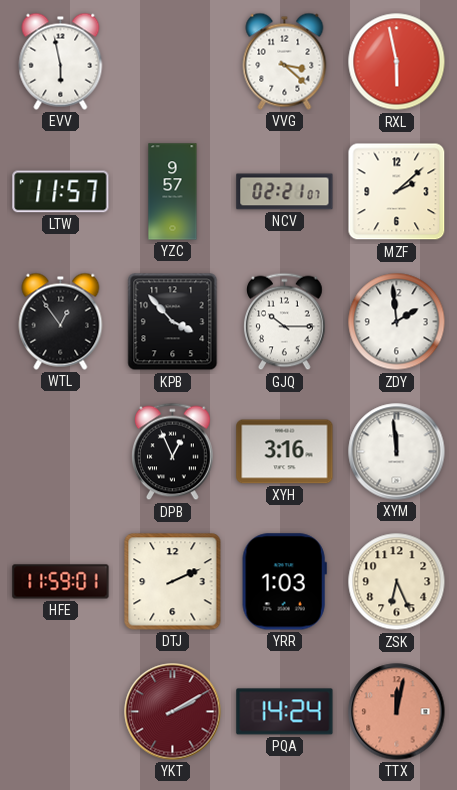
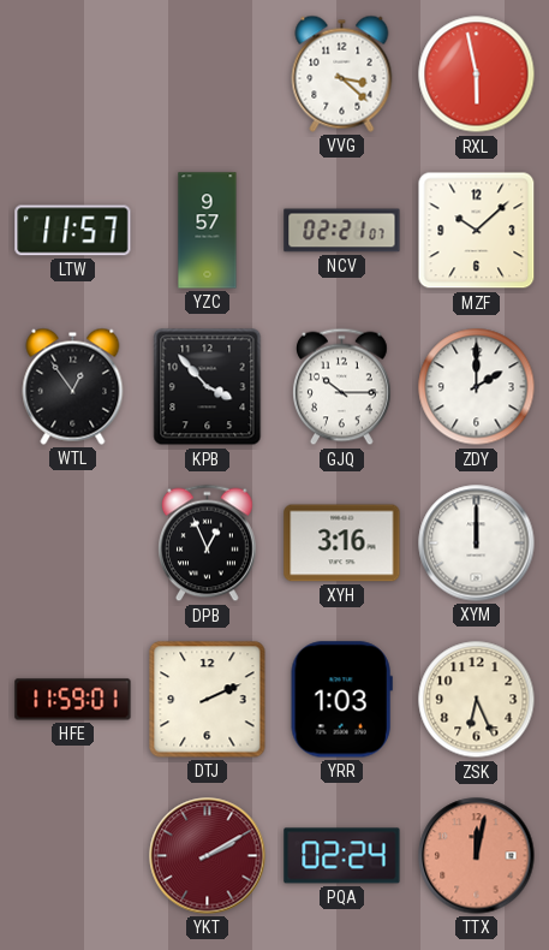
EVV: 5:58 -> none (61, 61)
MZF: 2:08 -> 10:08 (477, 231)
ZDY: 1:59 -> 2:00 (477, 387)
XYM: 11:59 -> 12:00 (477, 544)
PQA: 14:24 -> 02:24 (342, 856)
